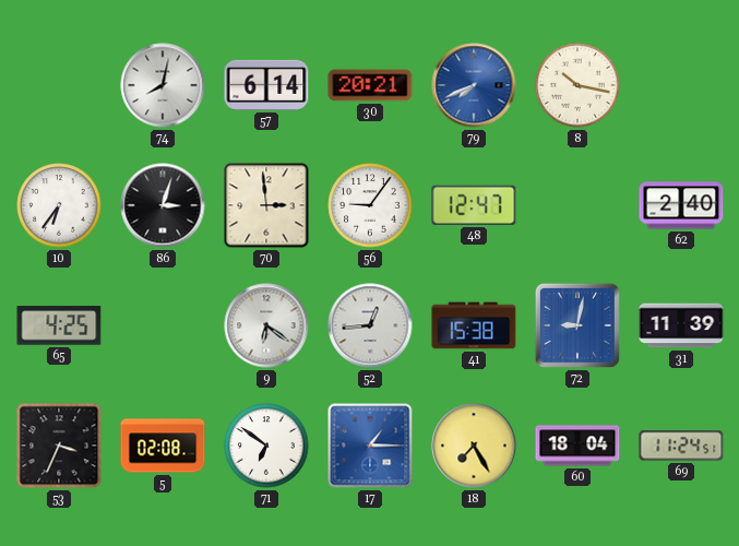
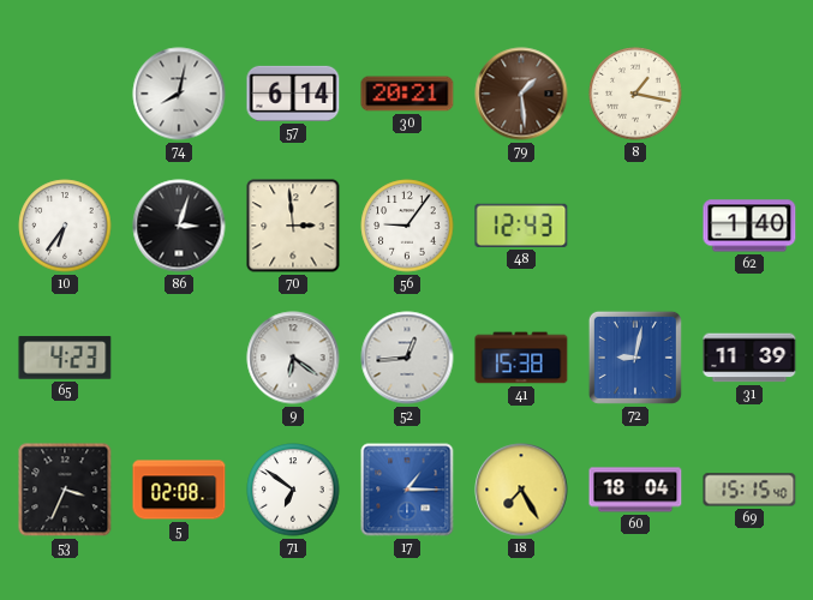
79: 7:41 -> 1:29 (521, 94)
79 dial: blue -> brown (521, 94)
8: 10:17 -> 1:17 (635, 94)
48: 12:47 -> 12:43 (521, 226)
62: 2:40 -> 1:40 (749, 226)
65: 4:25 -> 4:23 (65, 358)
69: 11:24 -> 15:15 (749, 490)
